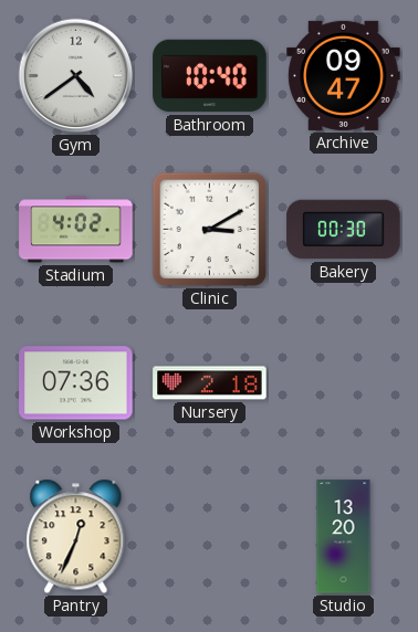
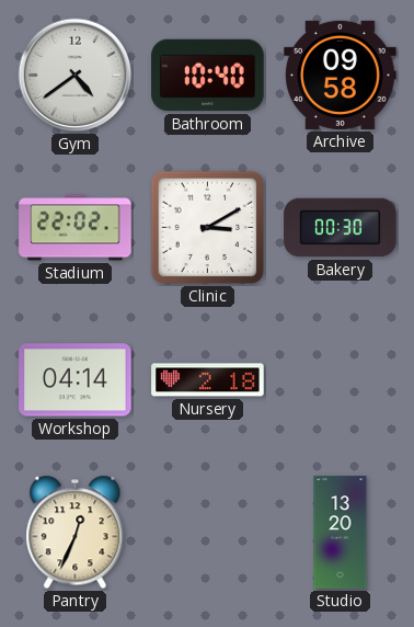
Archive: 09:47 -> 09:58 (341, 75)
Stadium: 4:02 -> 22:02 (76, 228)
Workshop: 07:36 -> 04:14 (76, 380)
